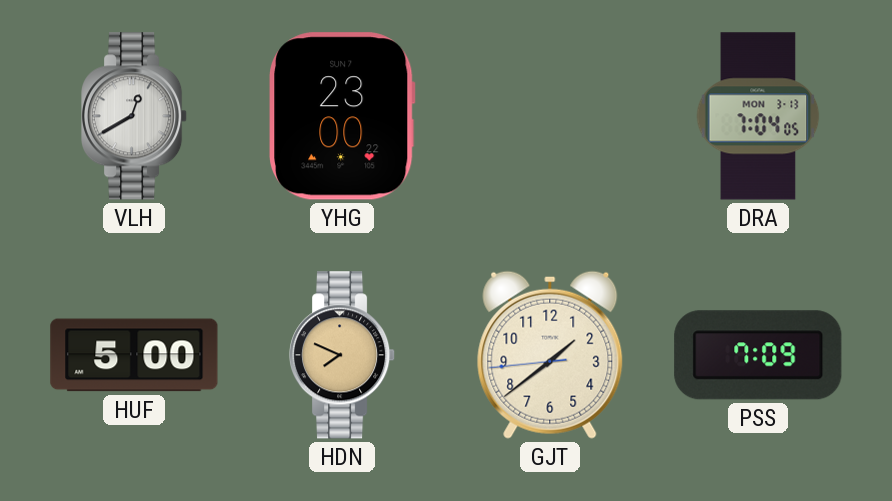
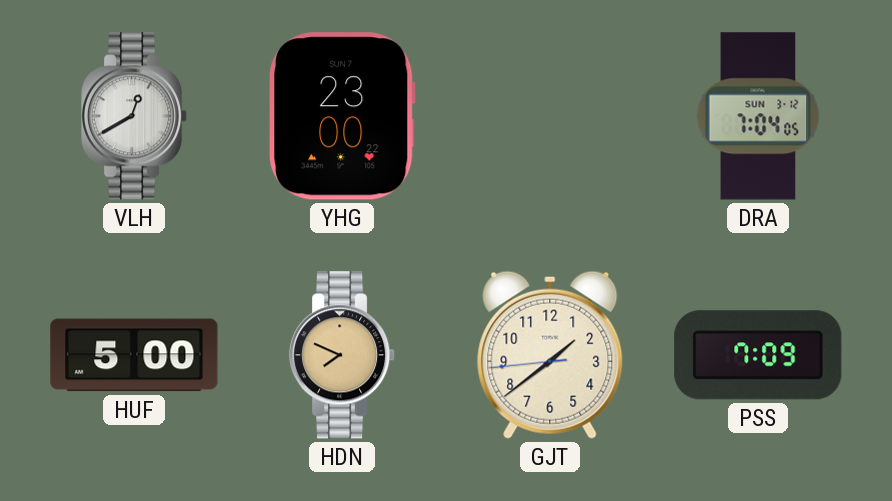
DRA date: MON 3-13 -> SUN 3-12 (758, 116)
